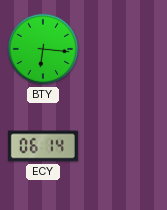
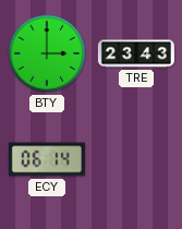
BTY: 6:16 -> 3:00 (47, 53)
TRE: none -> 23:43 (136, 53)
